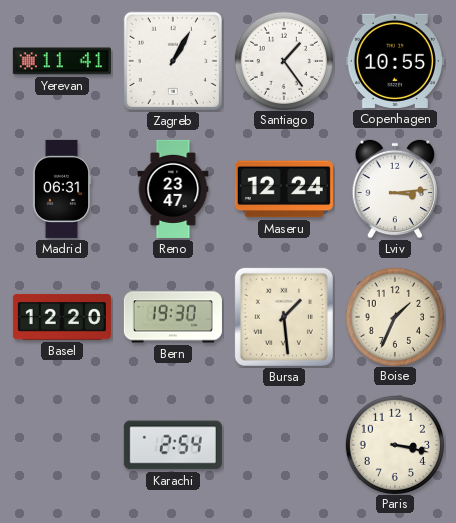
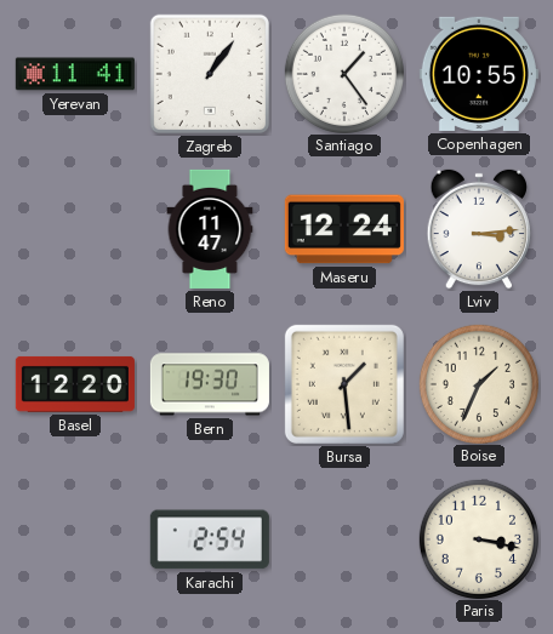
Zagreb: 1:05 -> 1:06 (210, 74)
Madrid: 06:31 -> none (62, 189)
Reno: 23:47 -> 11:47 (210, 229)
